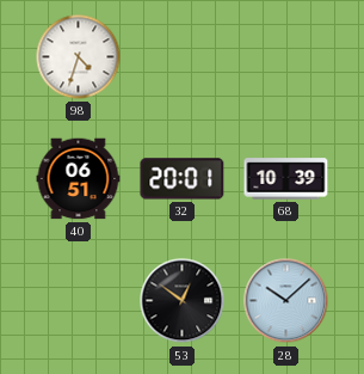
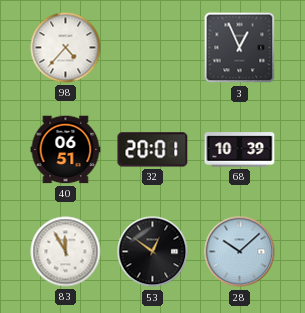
98: 4:33 -> 4:37 (66, 48)
3: none -> 12:56 (240, 48)
83: none -> 11:55 (66, 252)
